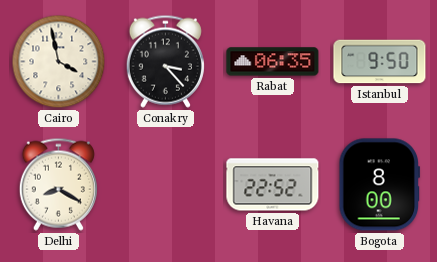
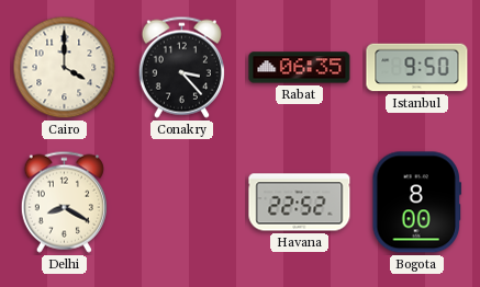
Cairo: 3:58 -> 4:00 (65, 68)
